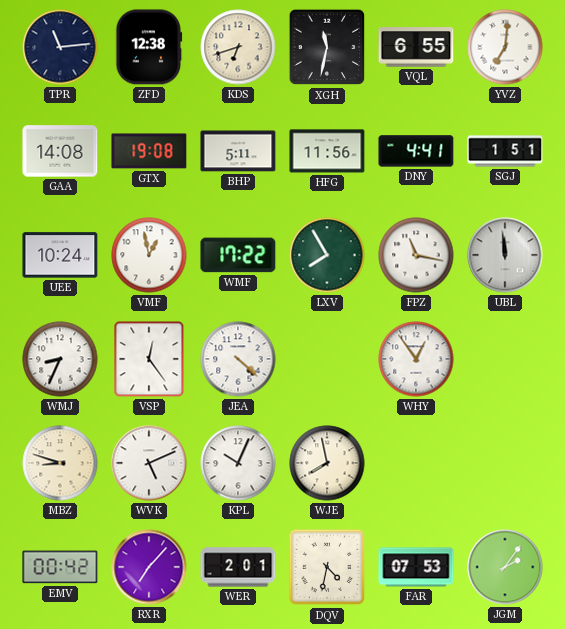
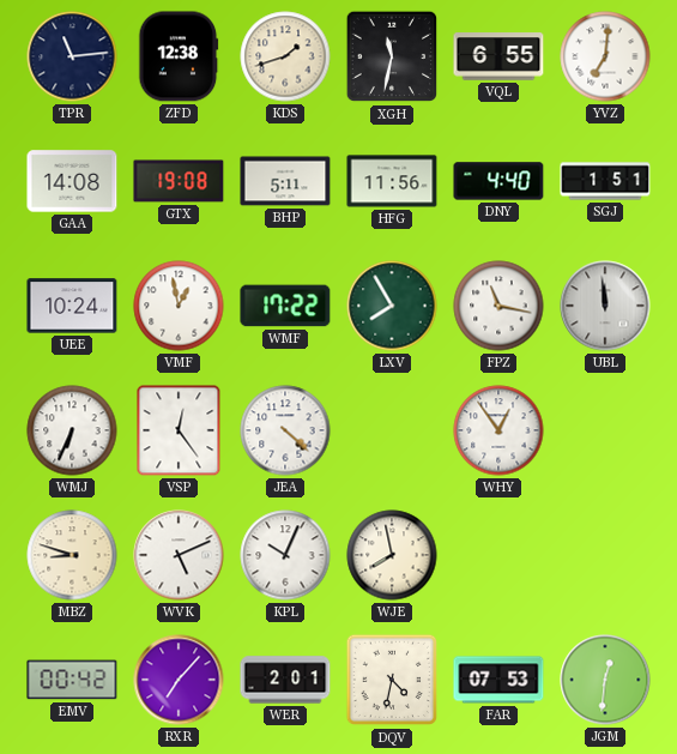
KDS: 6:42 -> 1:42 (285, 56)
DNY: 4:41 -> 4:40 (498, 181)
WMJ: 8:34 -> 6:34 (72, 430)
JGM: 2:06 -> 12:31 (605, 680)
